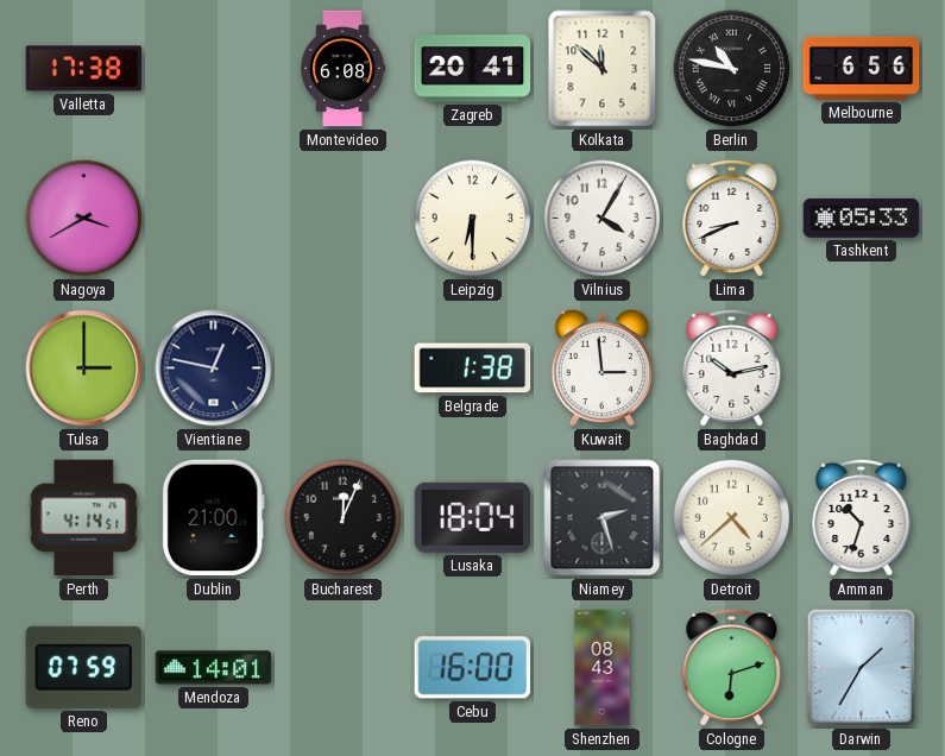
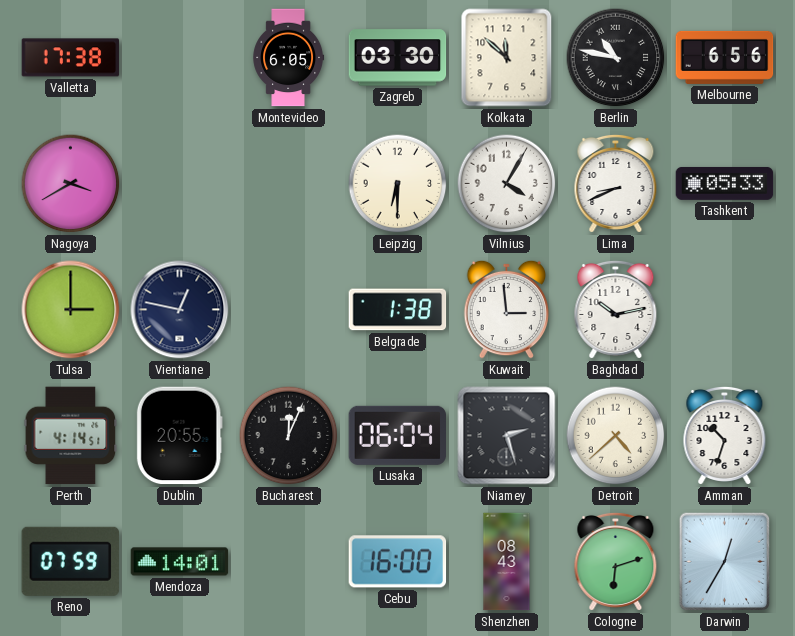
Montevideo: 6:08 -> 6:05 (289, 58)
Zagreb: 20:41 -> 03:30 (398, 58)
Dublin: 21:00 -> 20:55 (179, 436)
Lusaka: 18:04 -> 06:04 (398, 435)
Darwin: 1:35 -> 12:35 (725, 562)
